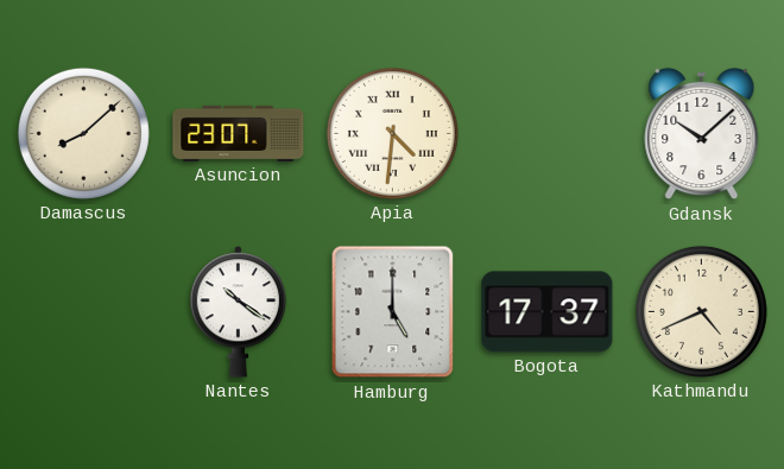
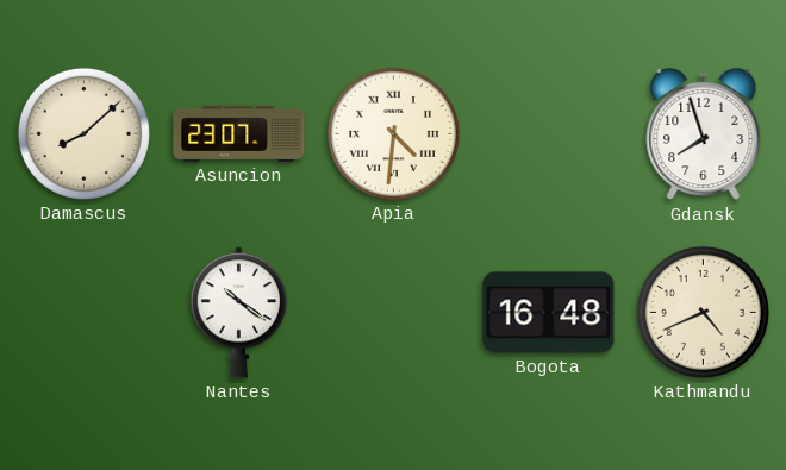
Gdansk: 10:08 -> 7:57 (704, 134)
Hamburg: 5:00 -> none (393, 312)
Bogota: 17:37 -> 16:48 (549, 313)
